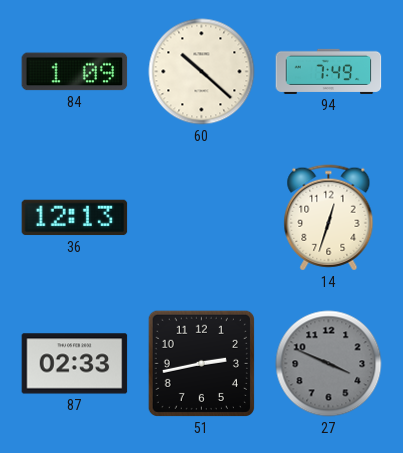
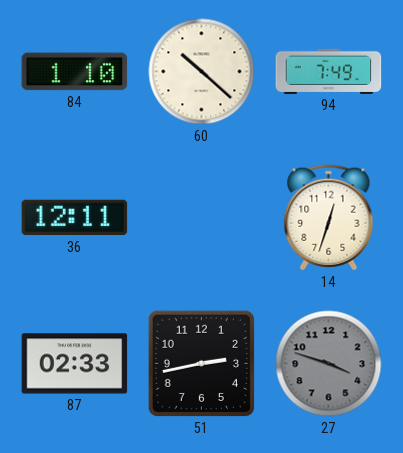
84: 1:09 -> 1:10 (75, 72)
36: 12:13 -> 12:11 (75, 218)
27: 3:49 -> 3:48 (329, 364)
